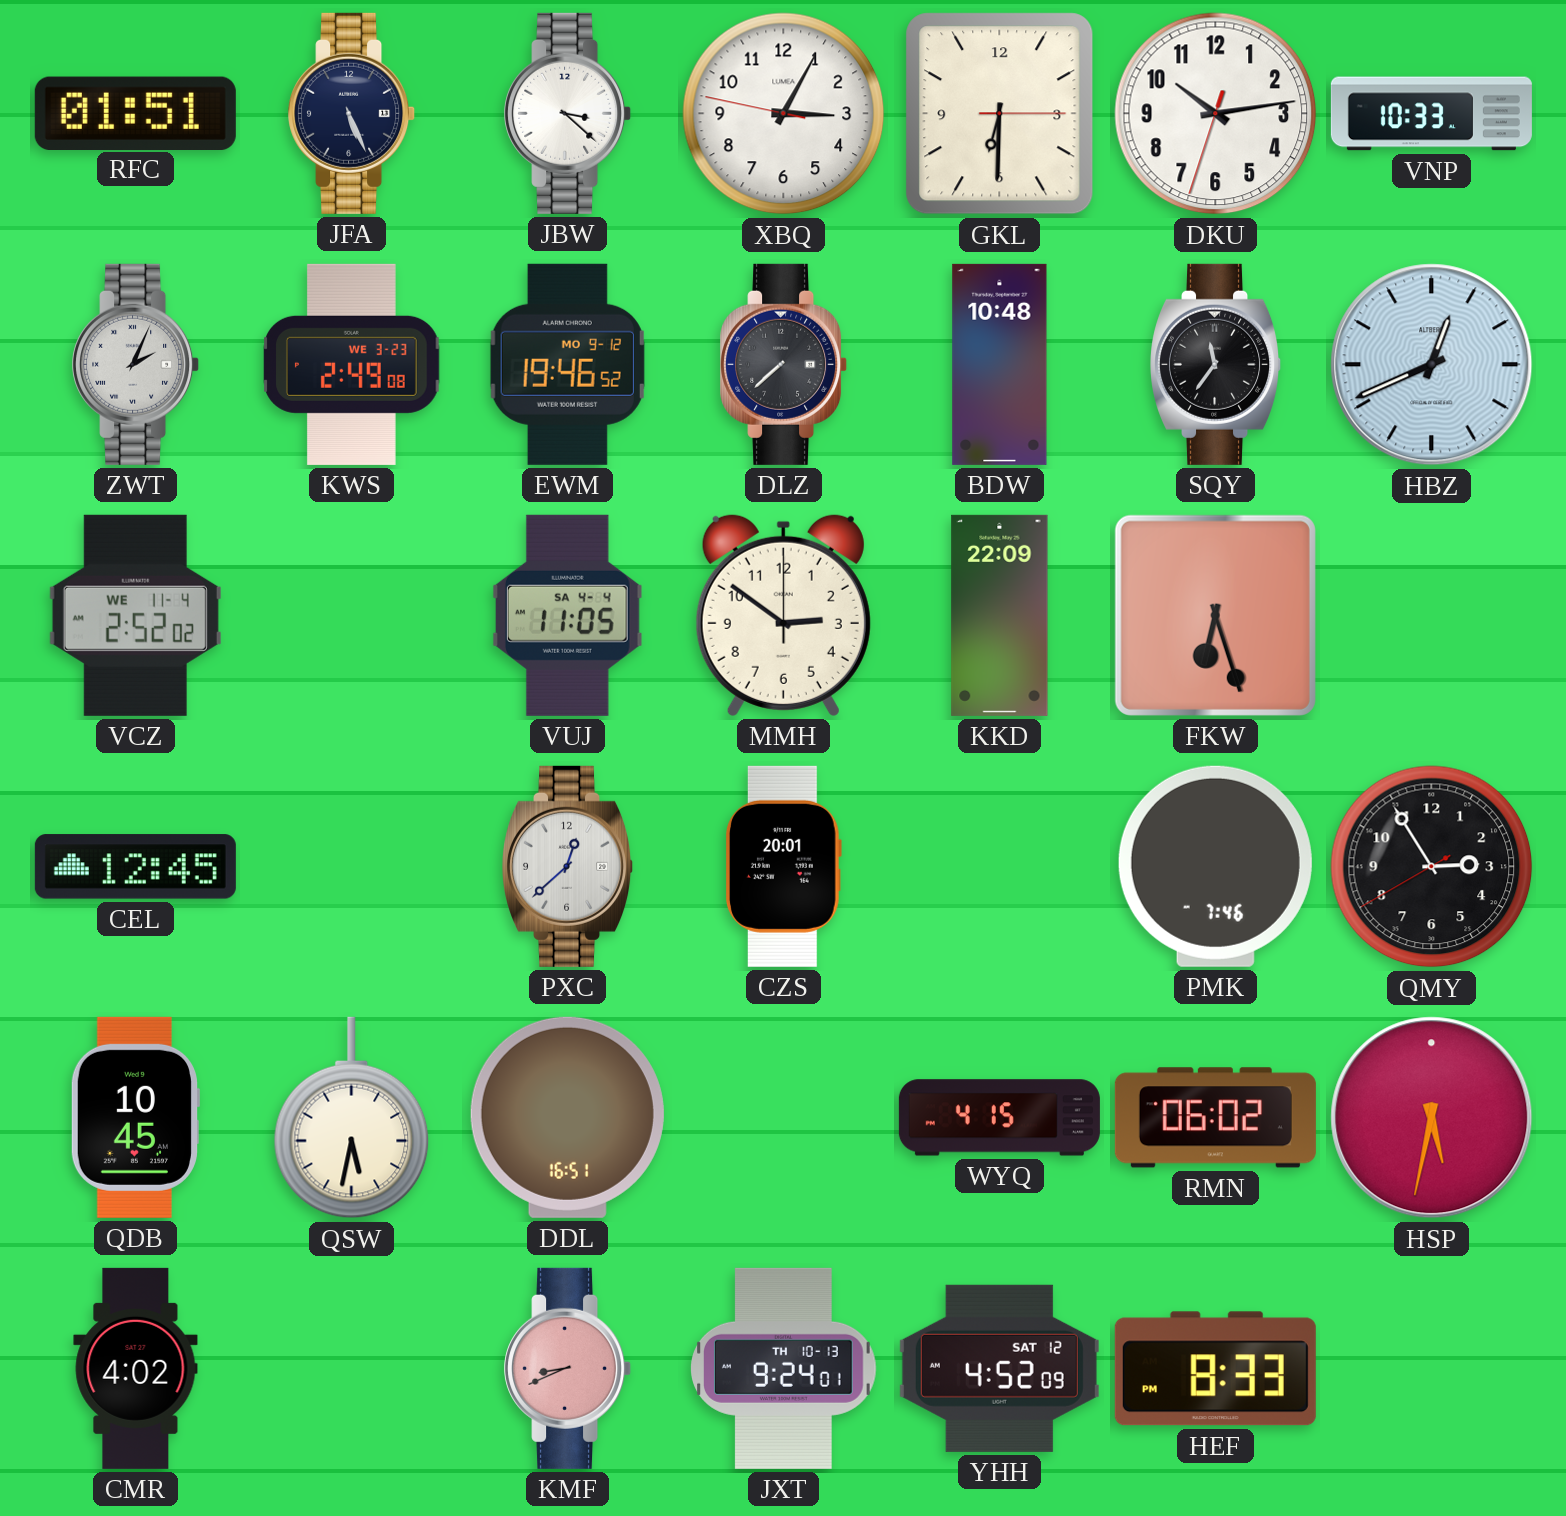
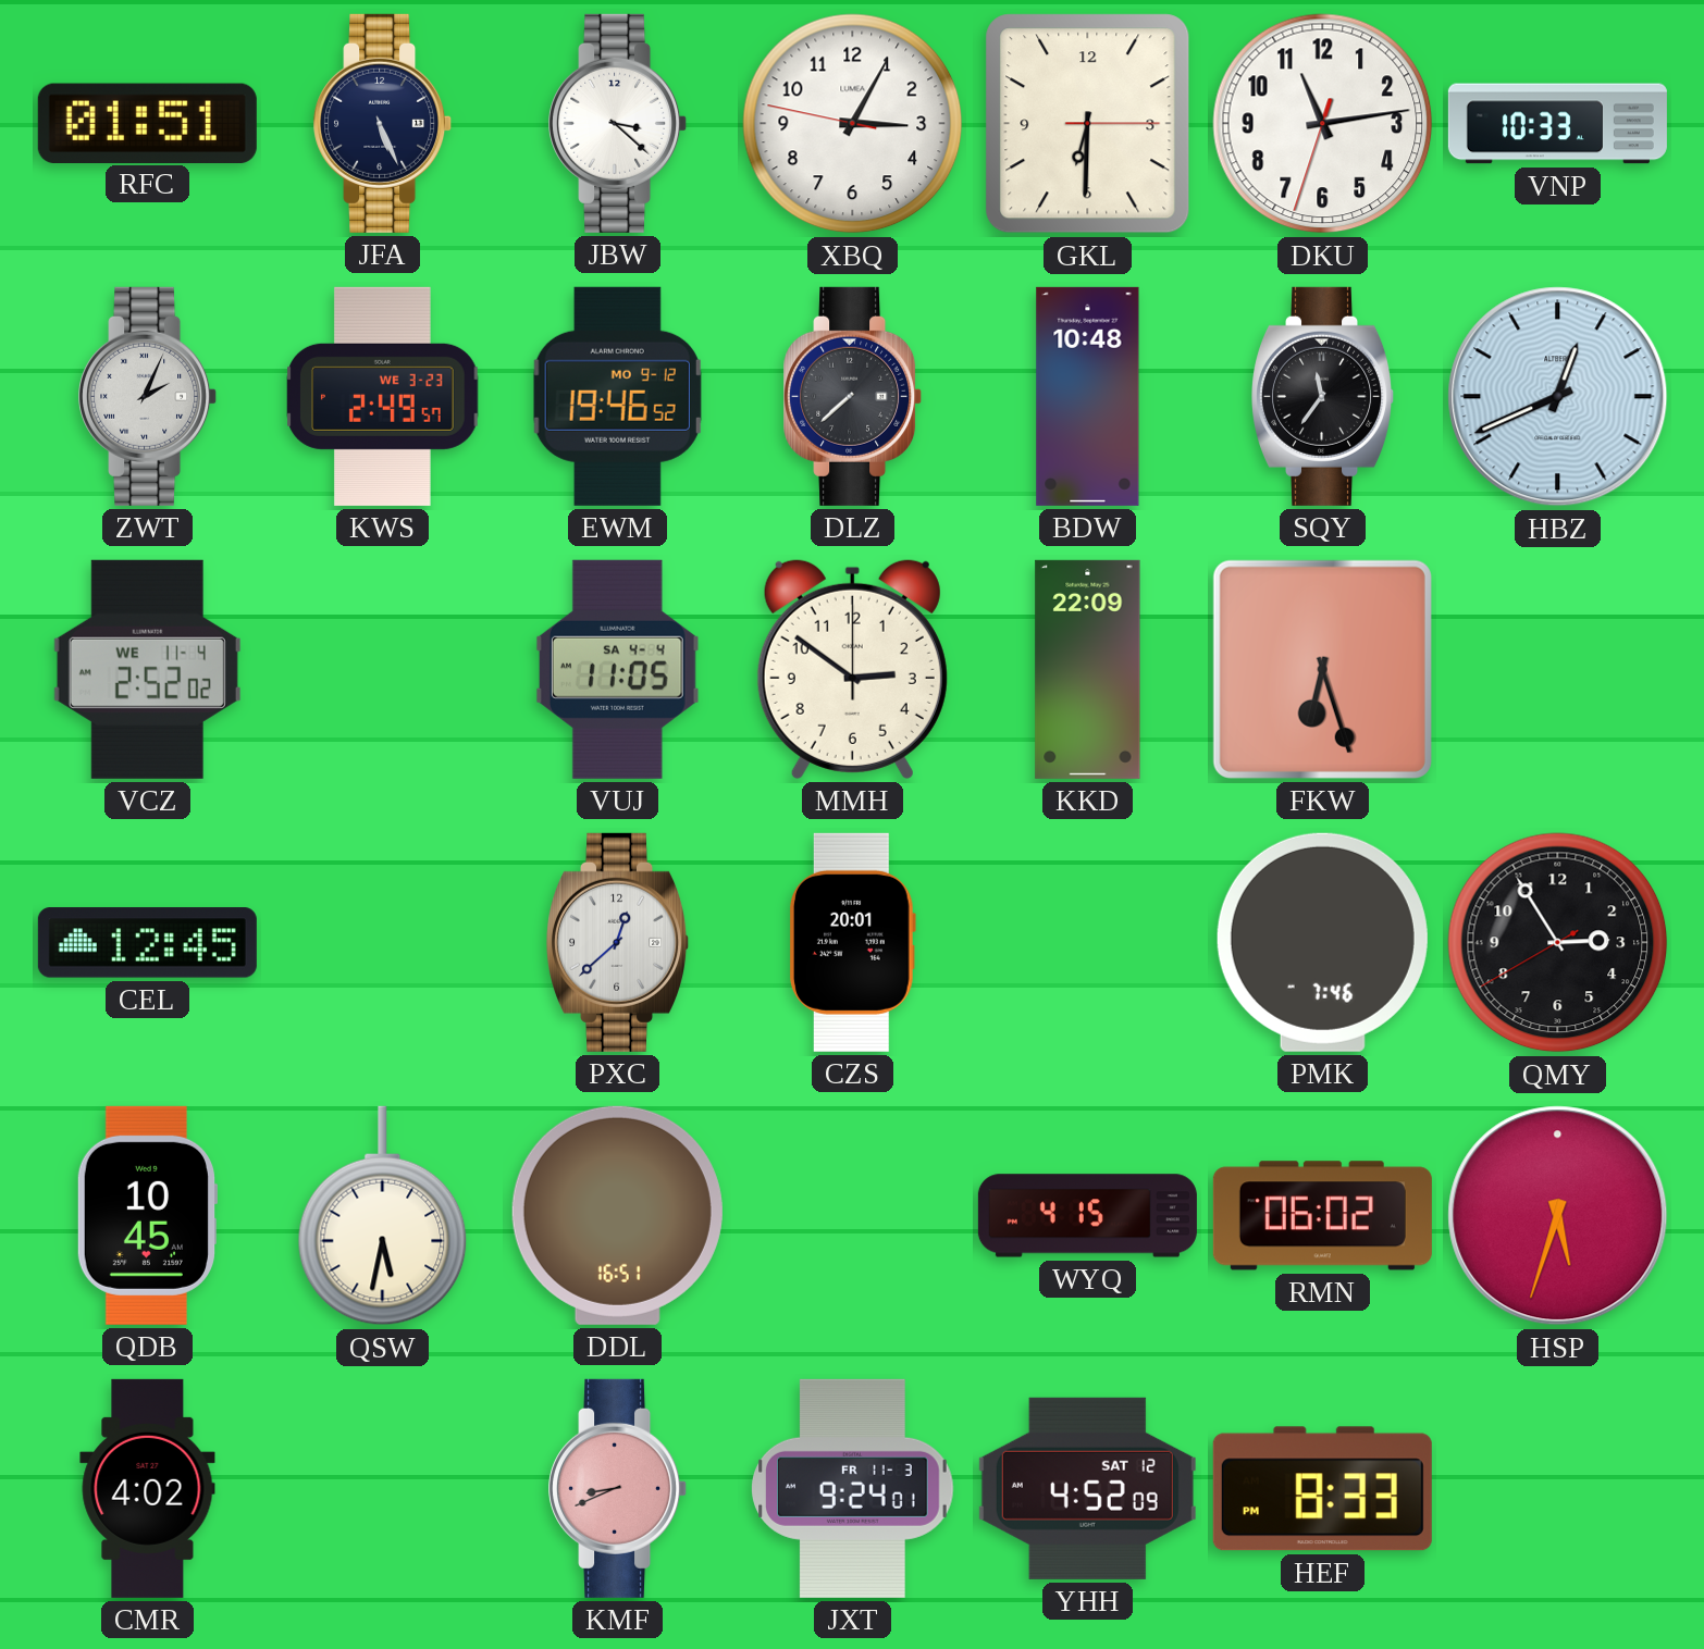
DKU: 10:13 -> 11:13 (1323, 124)
KWS: 2:49:08 -> 2:49:57 (383, 396)
HSP: 5:32 -> 5:33 (1558, 1216)
JXT date: TH 10-13 -> FR 11-3 (853, 1488)
